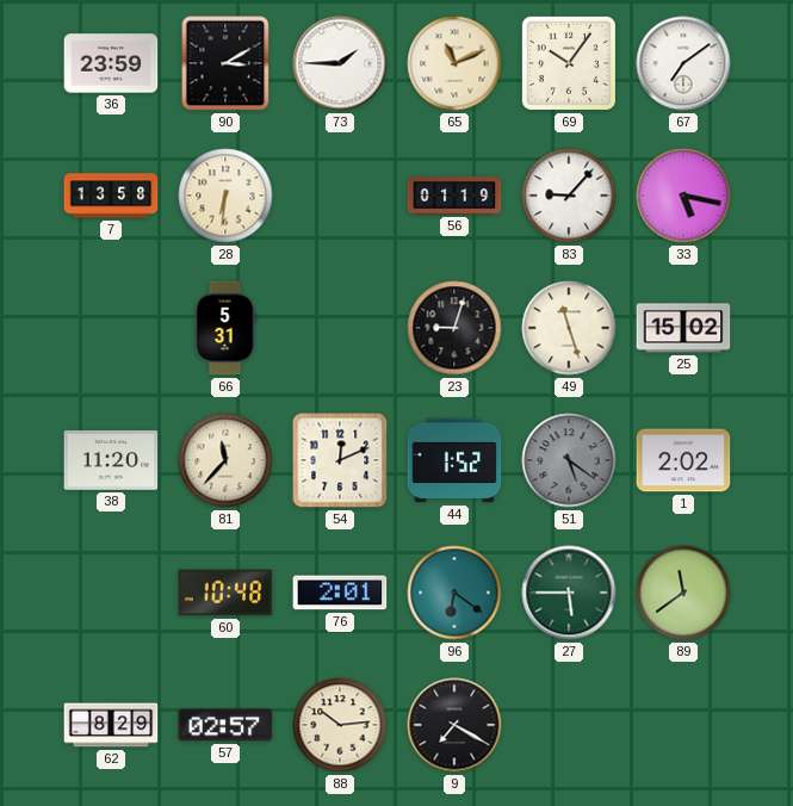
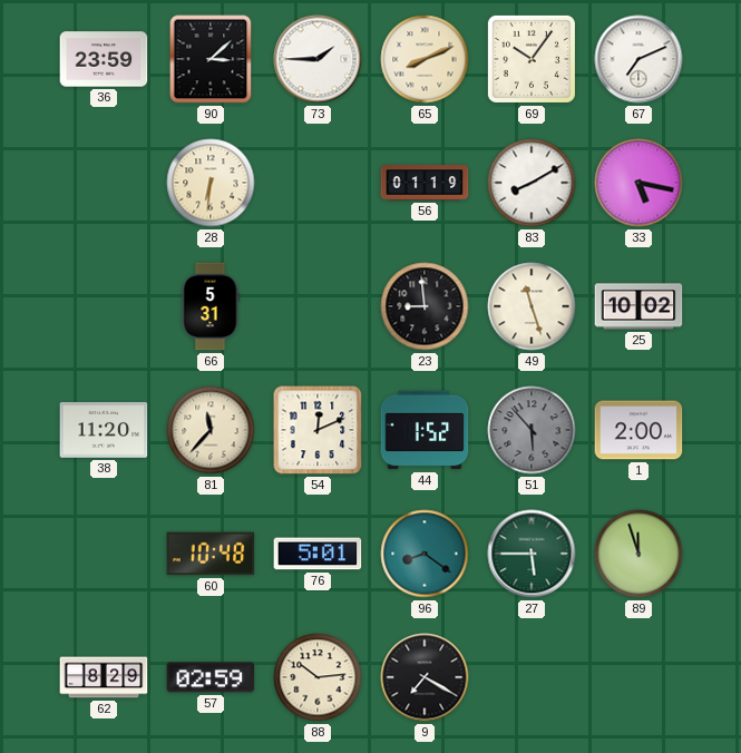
90: 3:10 -> 3:08 (211, 59)
65: 11:11 -> 8:11 (425, 59)
67: 7:09 -> 7:11 (638, 59)
7: 13:58 -> none (111, 196)
83: 9:07 -> 8:10 (532, 183)
23: 9:03 -> 8:59 (425, 306)
25: 15:02 -> 10:02 (638, 306)
51: 5:21 -> 5:53 (532, 430)
1: 2:02 -> 2:00 (638, 430)
76: 2:01 -> 5:01 (318, 554)
96: 6:21 -> 8:21 (425, 554)
89: 11:39 -> 11:57 (638, 554)
57: 02:57 -> 02:59 (211, 677)
